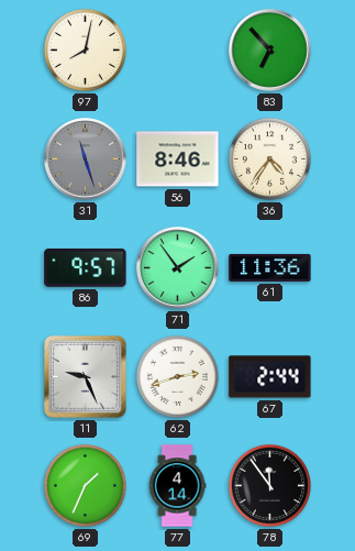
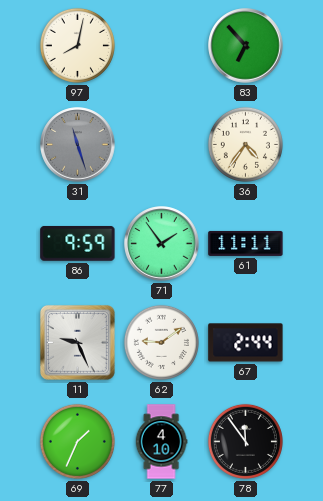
56: 8:46 -> none (178, 159)
86: 9:57 -> 9:59 (78, 244)
61: 11:36 -> 11:11 (246, 243)
62: 2:42 -> 9:09 (161, 342)
77: 4:14 -> 4:10 (161, 442)
